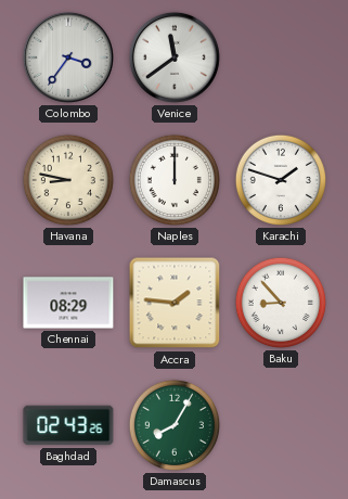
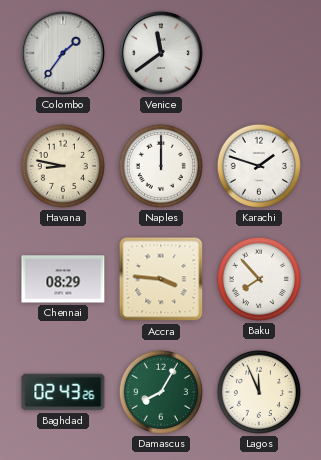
Colombo: 3:36 -> 1:36 (63, 53)
Accra: 1:46 -> 3:46 (161, 279)
Baku: 8:53 -> 7:53 (259, 279)
Lagos: none -> 11:56 (259, 392)
